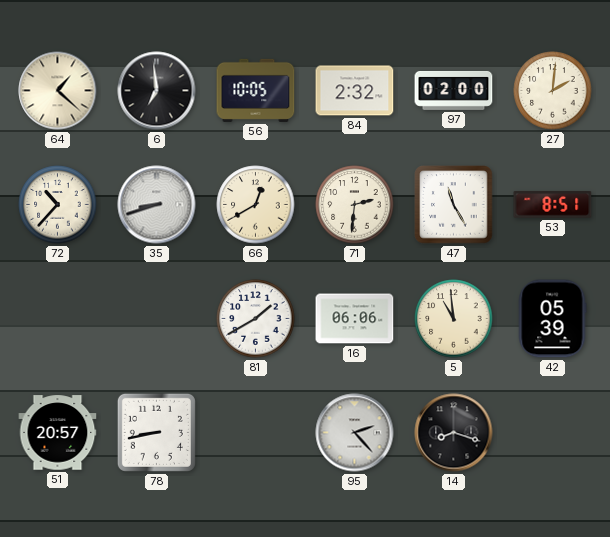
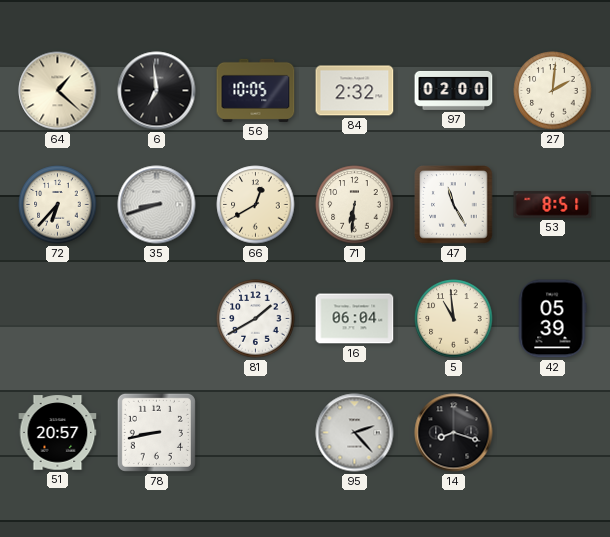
72: 10:37 -> 6:37 (58, 205)
71: 2:31 -> 6:31 (355, 205)
16: 06:06 -> 06:04 (355, 319)
